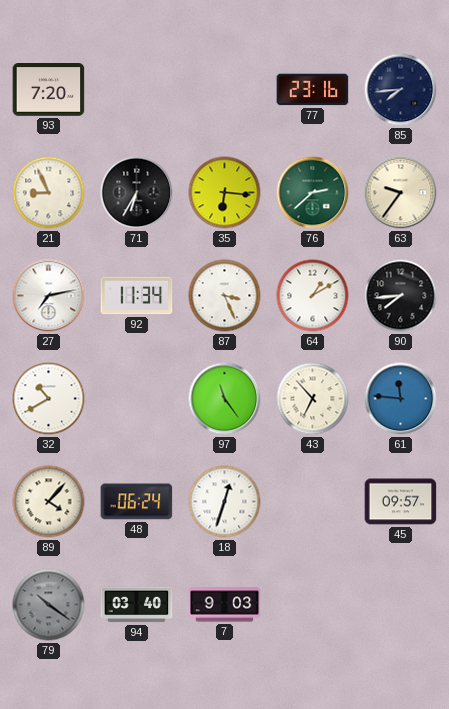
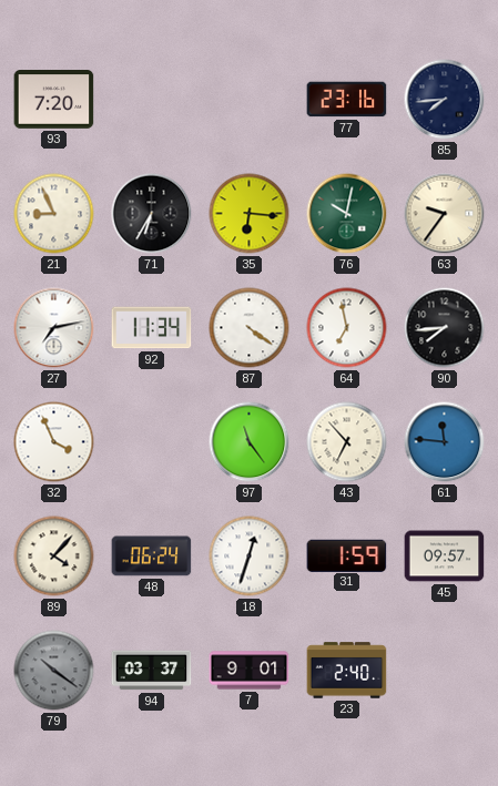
76: 2:38 -> 10:02 (347, 214)
87: 3:26 -> 4:21 (250, 328)
64: 1:10 -> 6:58 (347, 328)
32: 10:40 -> 3:56 (54, 442)
31: none -> 1:59 (347, 555)
94: 03:40 -> 03:37 (152, 671)
7: 9:03 -> 9:01 (250, 671)
23: none -> 2:40 (347, 671)
